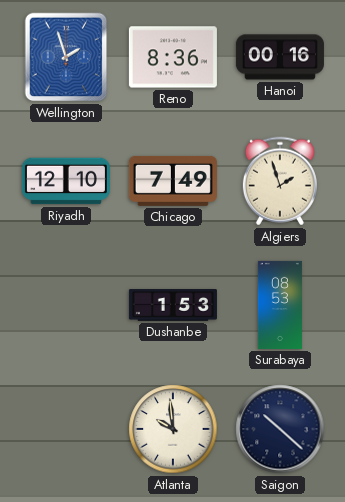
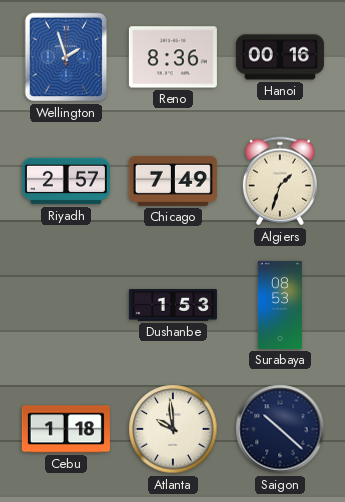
Riyadh: 12:10 -> 2:57 (66, 181)
Algiers: 1:57 -> 1:33 (280, 181)
Cebu: none -> 1:18 (66, 429)
